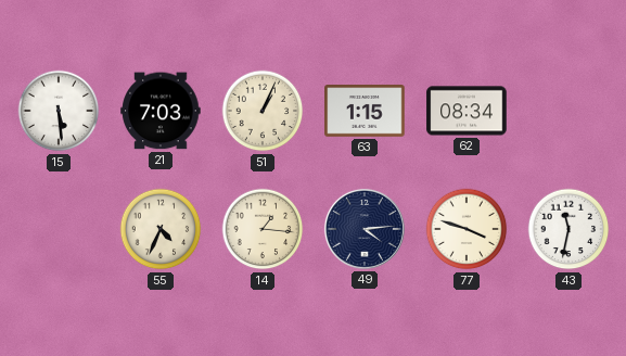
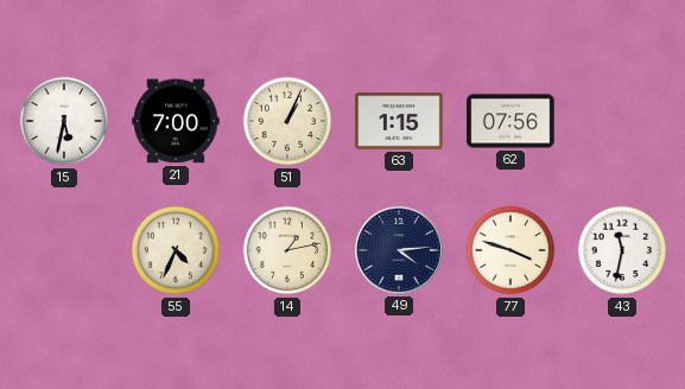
15: 5:29 -> 5:32 (64, 121)
21: 7:03 -> 7:00 (176, 121)
62: 08:34 -> 07:56 (510, 121)
14: 1:16 -> 1:13 (287, 250)
